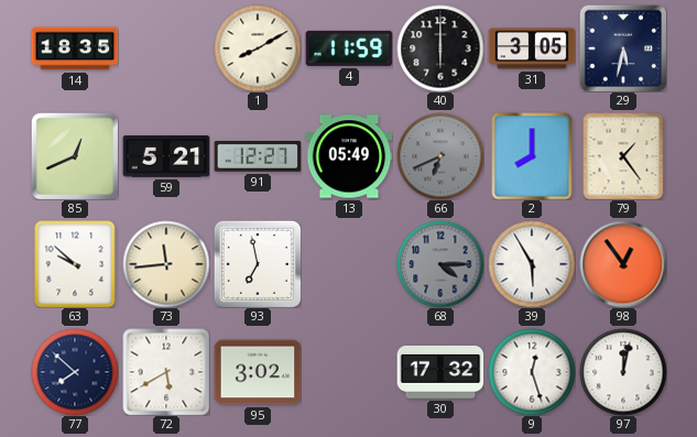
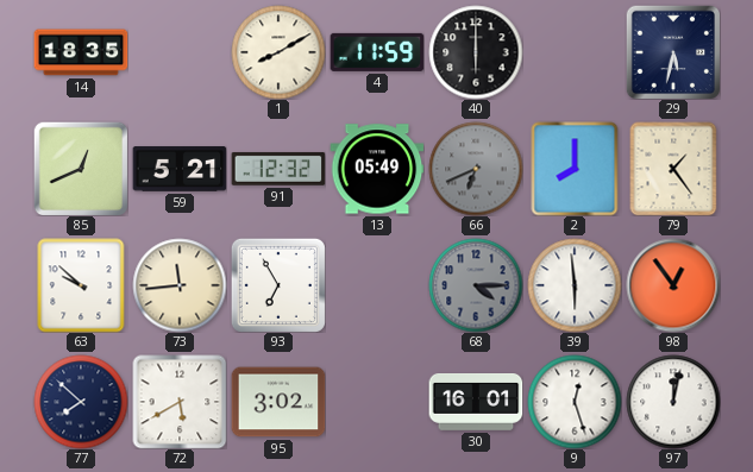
31: 3:05 -> none (532, 48)
91: 12:27 -> 12:32 (278, 169)
93: 6:58 -> 6:55 (278, 285)
39: 5:55 -> 5:59 (575, 285)
30: 17:32 -> 16:01 (476, 403)
